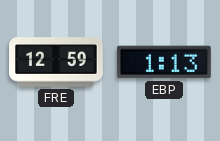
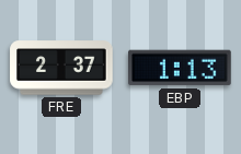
FRE: 12:59 -> 2:37 (61, 68)
